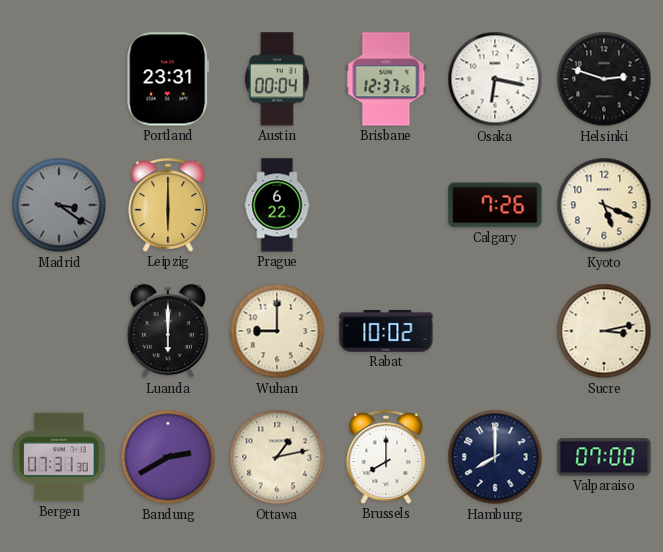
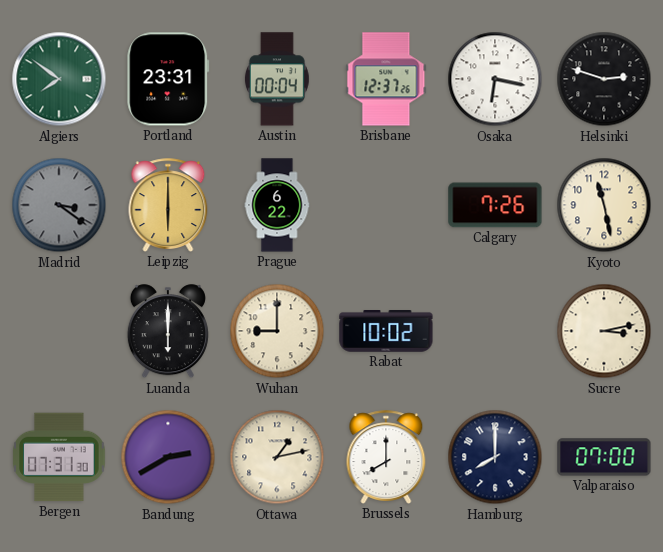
Algiers: none -> 7:51 (59, 79)
Kyoto: 5:19 -> 11:28 (604, 205)
